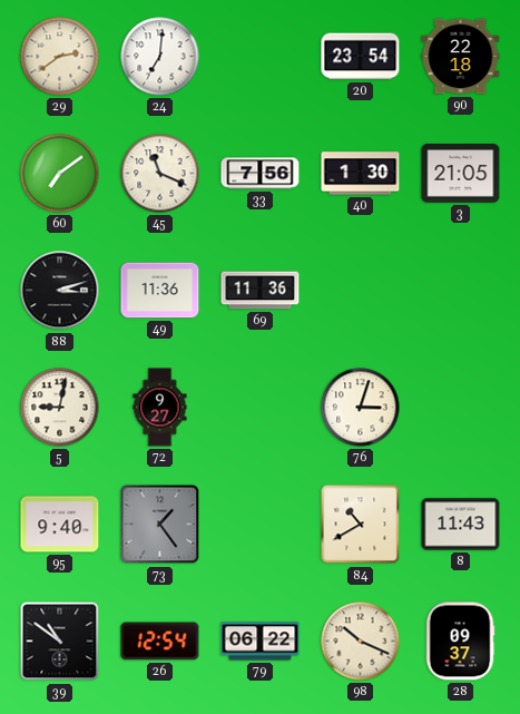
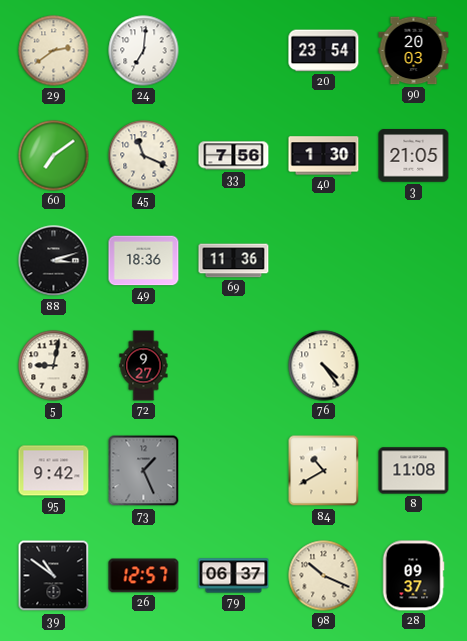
90: 22:18 -> 20:03 (414, 51)
49: 11:36 -> 18:36 (144, 261)
76: 3:03 -> 4:24 (324, 366)
95: 9:40 -> 9:42 (54, 471)
73: 1:24 -> 1:26 (144, 471)
8: 11:43 -> 11:08 (414, 471)
26: 12:54 -> 12:57 (144, 576)
79: 06:22 -> 06:37 (234, 576)
